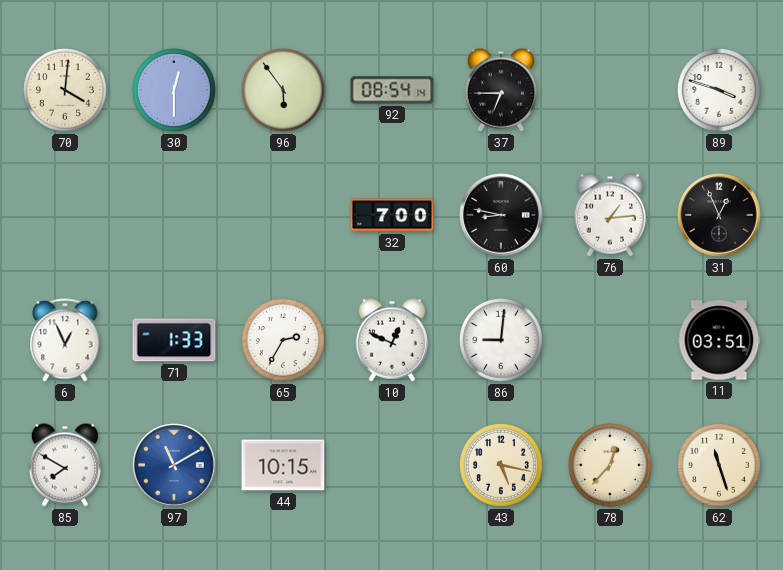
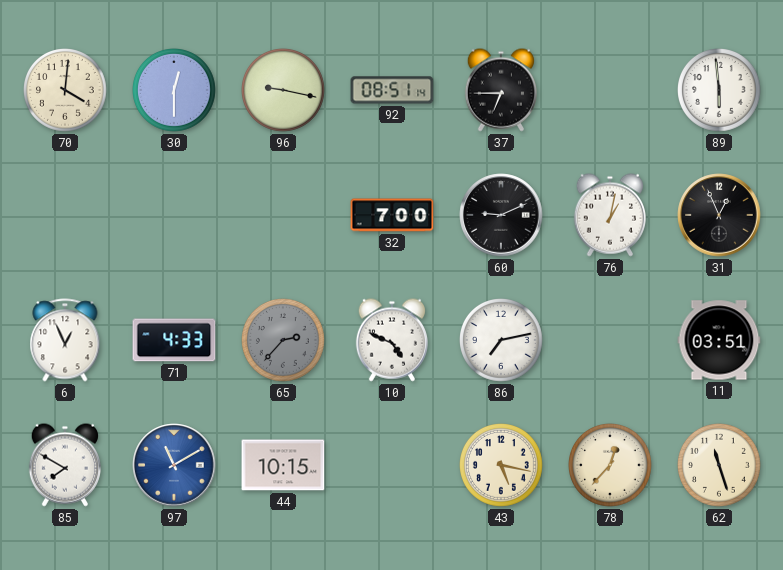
96: 5:54 -> 9:17 (284, 91)
92: 08:54 -> 08:51 (392, 90)
89: 3:48 -> 5:59 (720, 91)
60: 8:47 -> 9:11 (501, 215)
76: 1:14 -> 1:02 (609, 215)
71: 1:33 -> 4:33 (174, 340)
65: 2:35 -> 2:37 (284, 341)
65 dial: white -> grey (284, 341)
10: 12:49 -> 4:49 (391, 340)
86: 9:01 -> 7:13 (502, 341)
